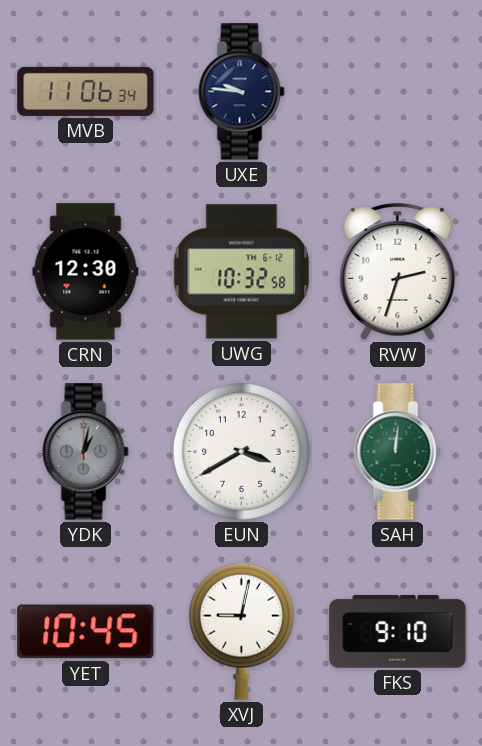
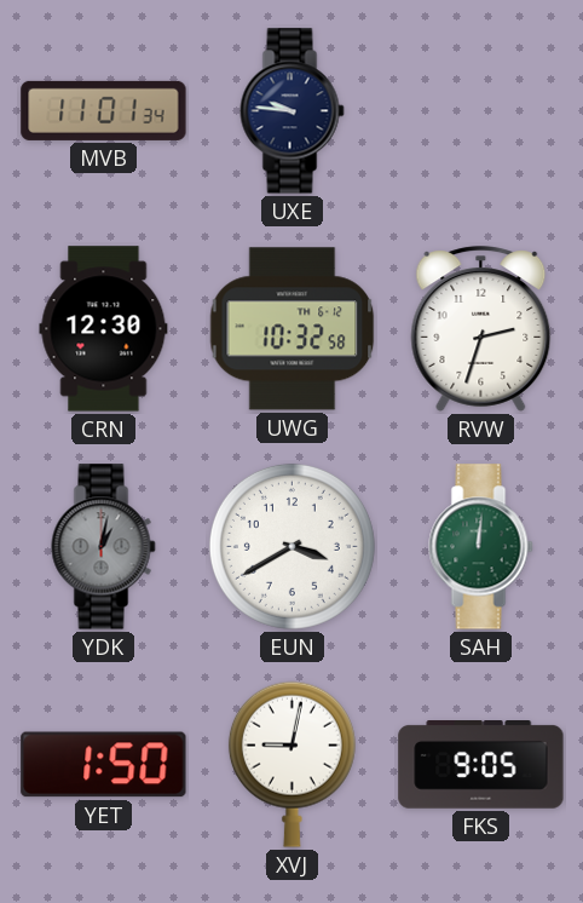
MVB: 11:06 -> 11:01 (104, 110)
YET: 10:45 -> 1:50 (104, 765)
FKS: 9:10 -> 9:05 (481, 765)
